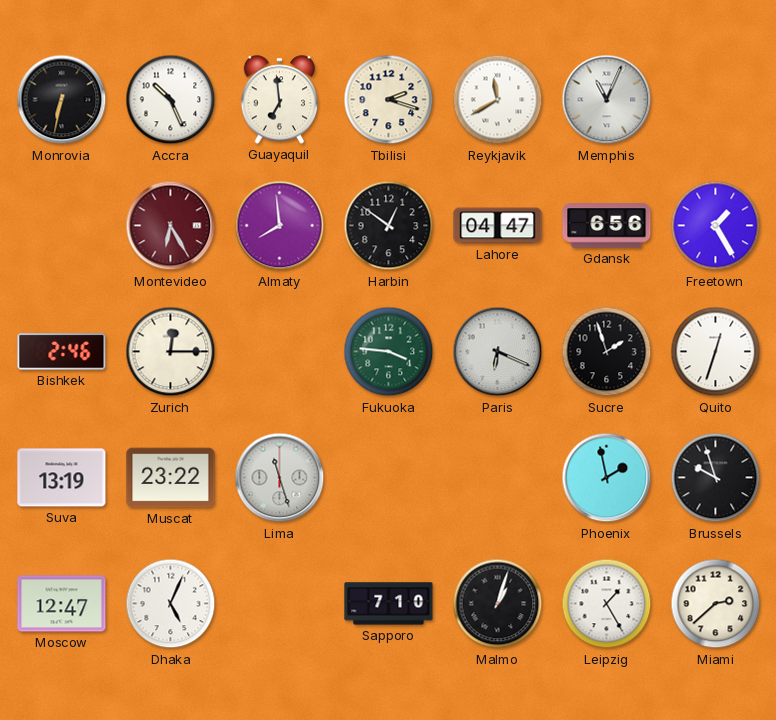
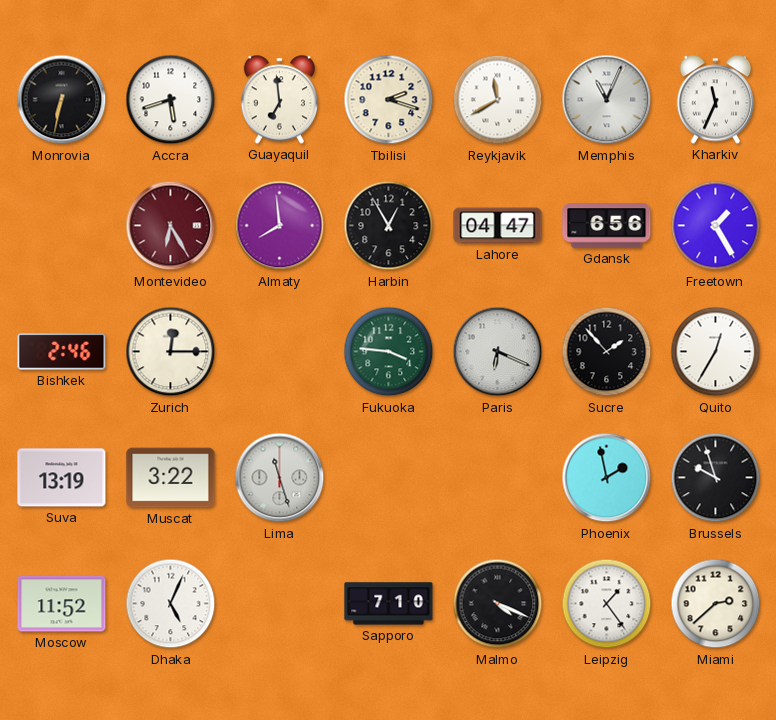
Accra: 10:26 -> 5:42 (171, 100)
Kharkiv: none -> 11:34 (716, 100)
Harbin: 12:51 -> 12:55 (389, 226)
Sucre: 1:57 -> 1:53 (607, 352)
Quito: 12:33 -> 12:35 (716, 352)
Muscat: 23:22 -> 3:22 (171, 478)
Moscow: 12:47 -> 11:52 (62, 604)
Malmo: 1:03 -> 4:19 (498, 604)
Leipzig: 1:25 -> 1:24 (607, 604)
